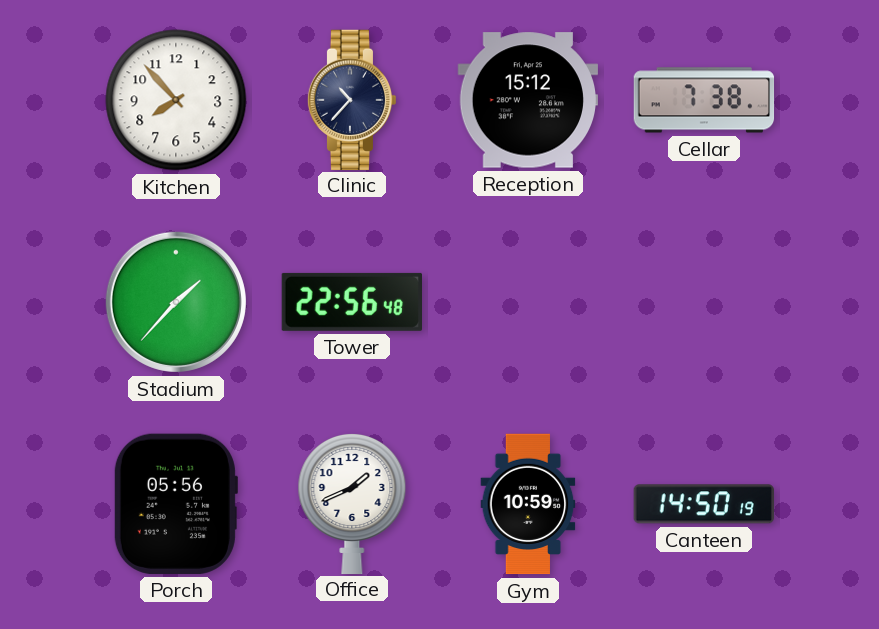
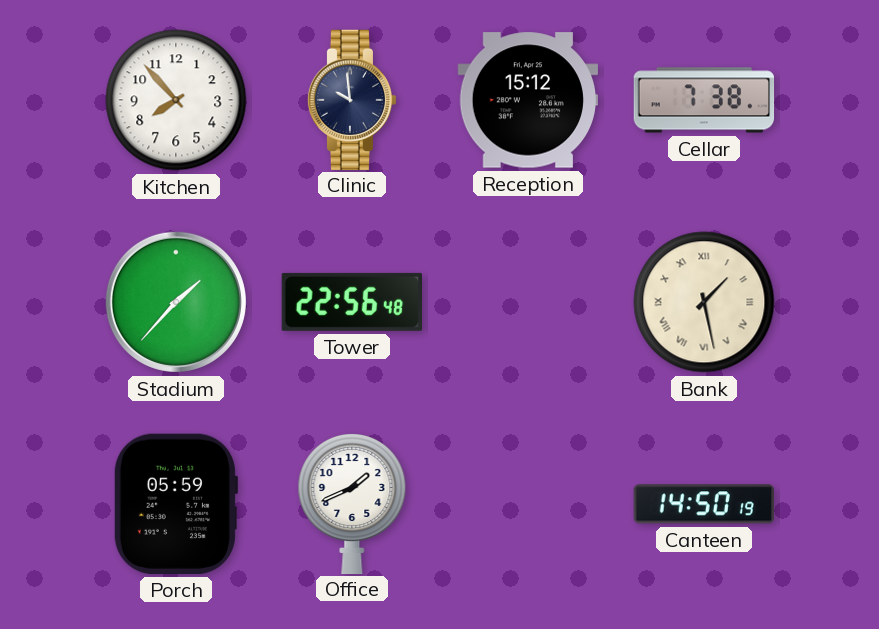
Clinic: 10:37 -> 9:59 (352, 99)
Bank: none -> 1:28 (704, 302)
Porch: 05:56 -> 05:59 (175, 504)
Gym: 10:59 -> none (528, 504)
